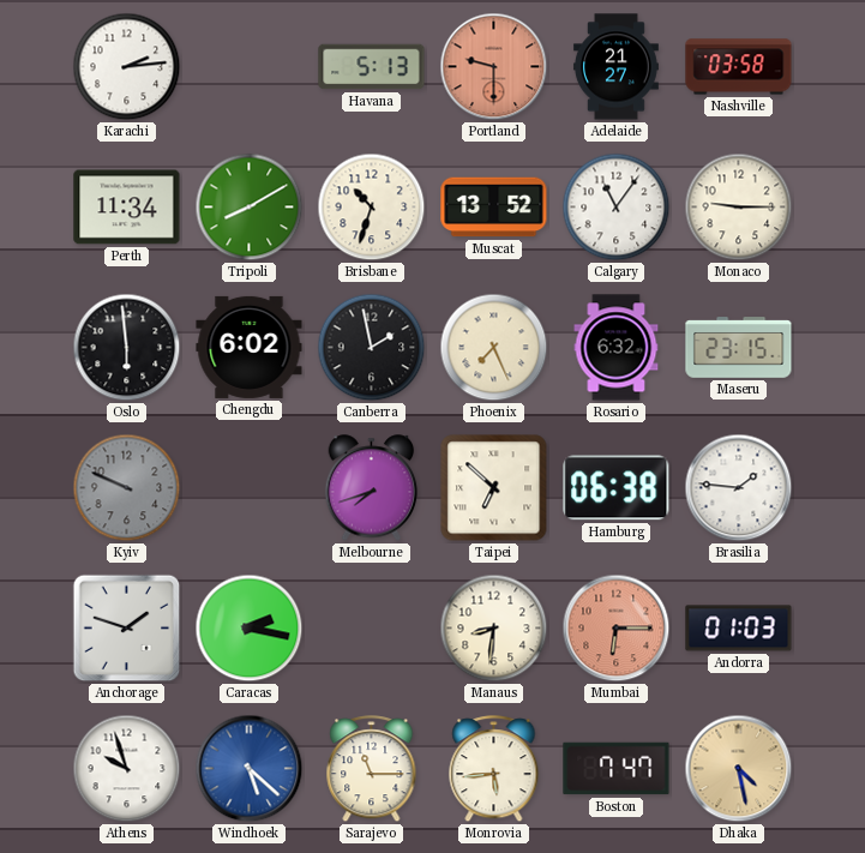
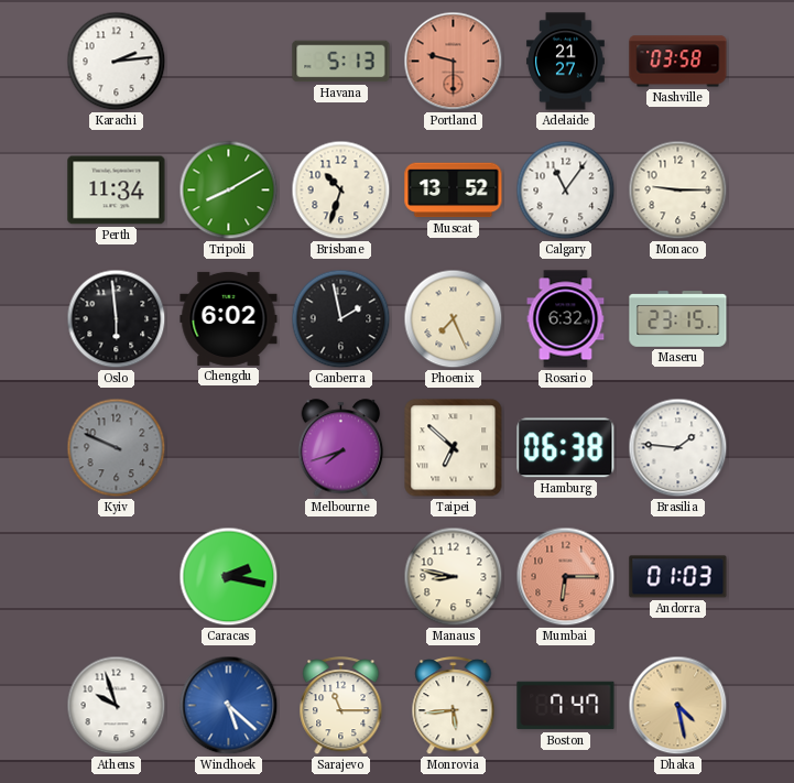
Anchorage: 1:48 -> none (127, 629)
Manaus: 8:31 -> 8:47 (454, 577)
